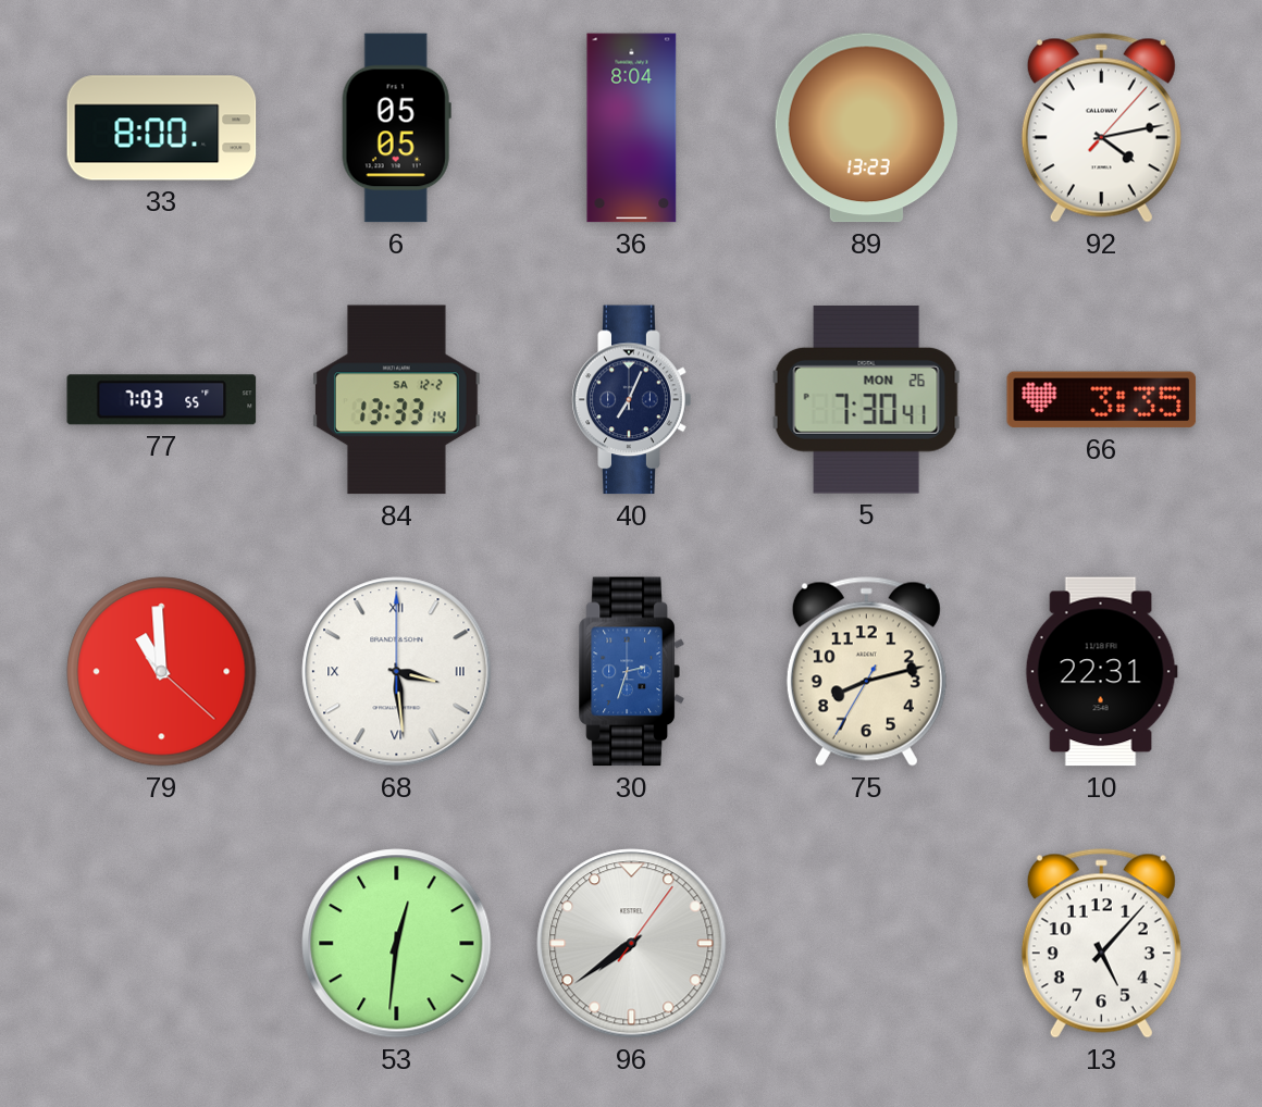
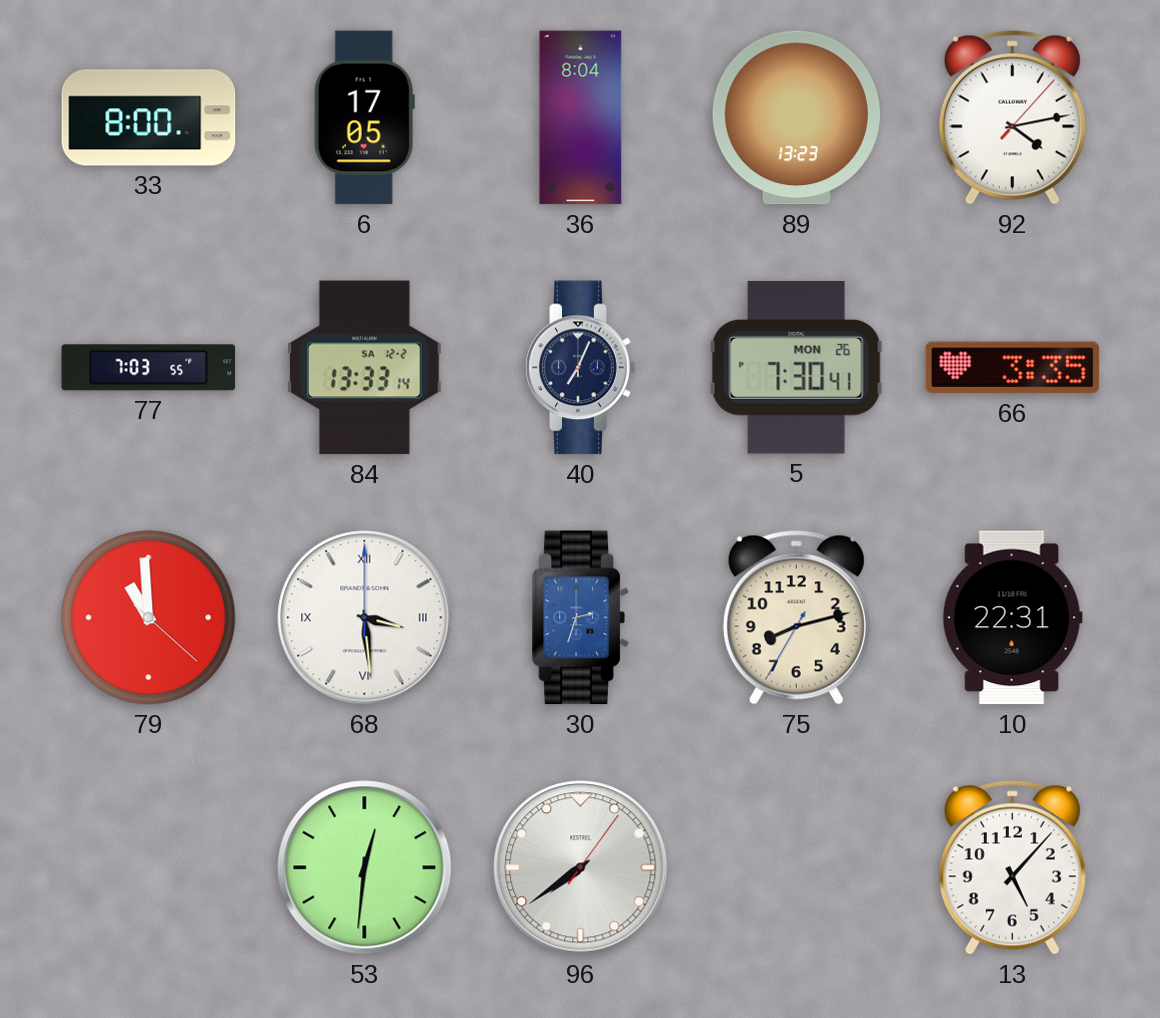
6: 05:05 -> 17:05 (364, 118)
